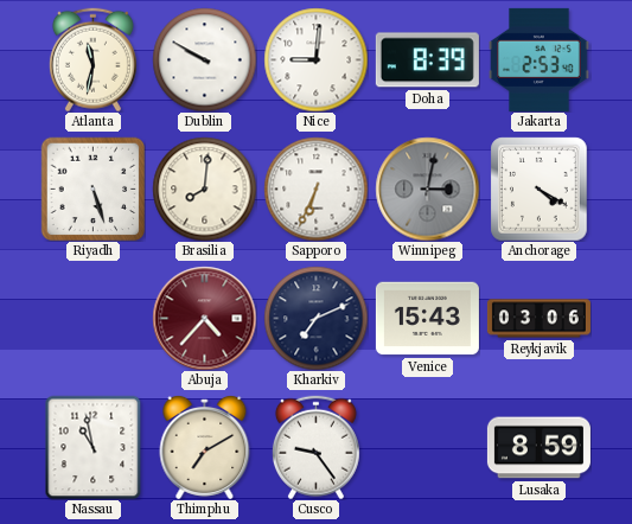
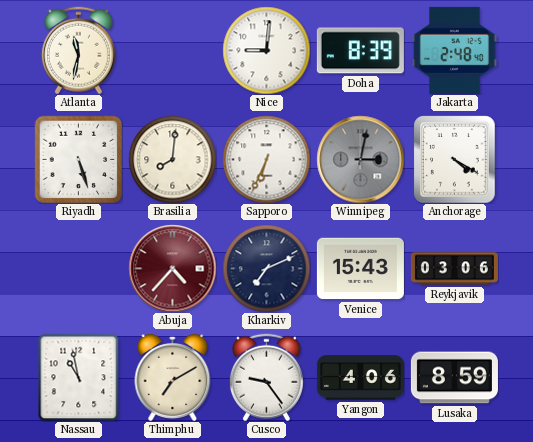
Dublin: 9:50 -> none (204, 59)
Jakarta: 2:53 -> 2:48 (455, 50)
Yangon: none -> 4:06 (360, 378)
